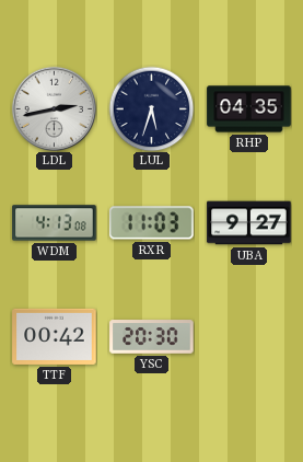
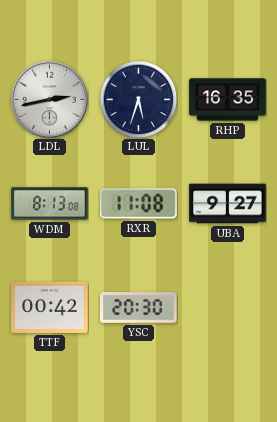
RHP: 04:35 -> 16:35 (228, 100)
WDM: 4:13 -> 8:13 (50, 204)
RXR: 11:03 -> 11:08 (139, 204)
